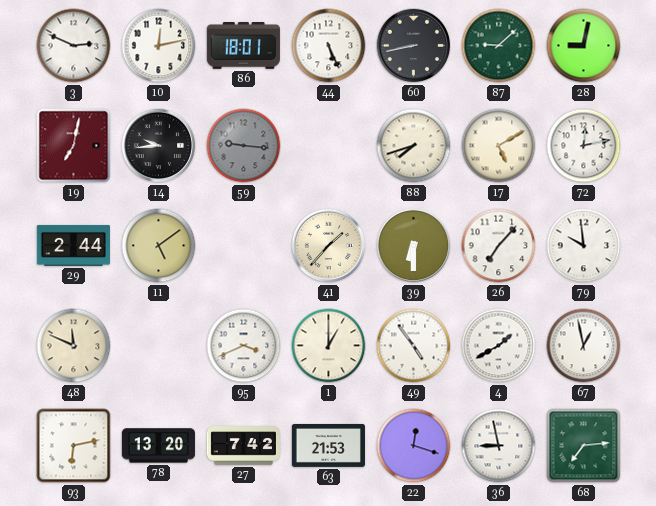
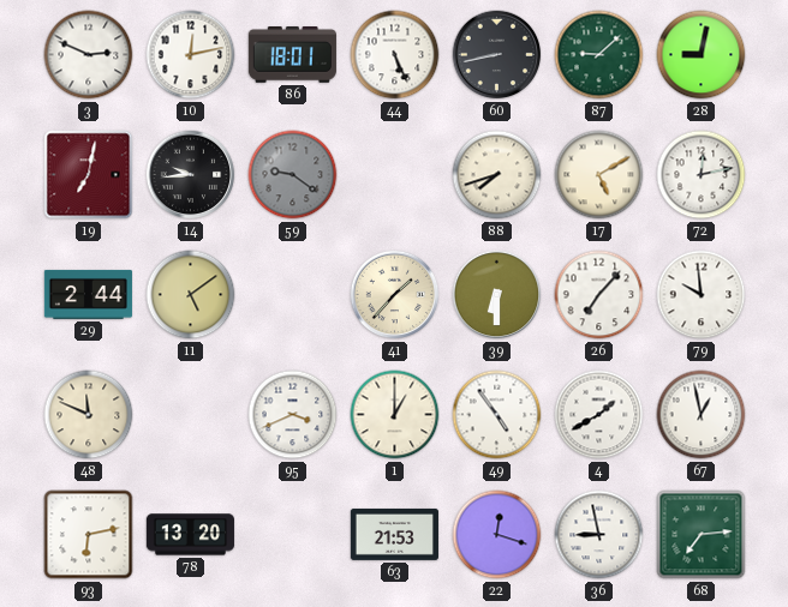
59: 9:16 -> 9:21 (293, 175)
27: 7:42 -> none (243, 446)
